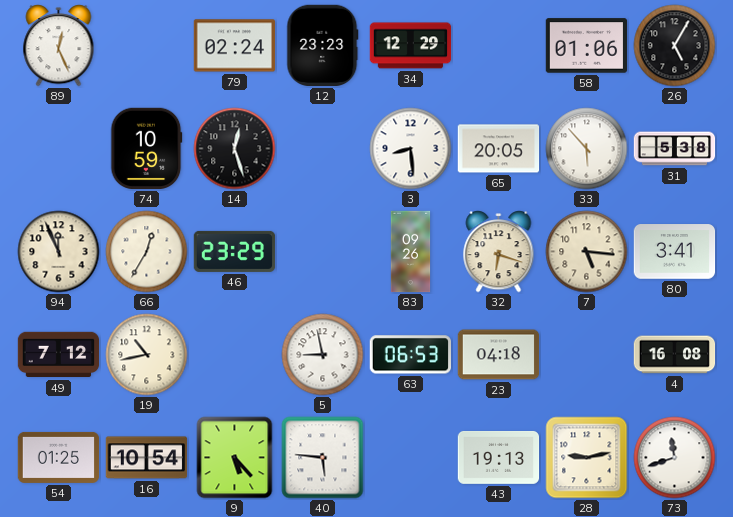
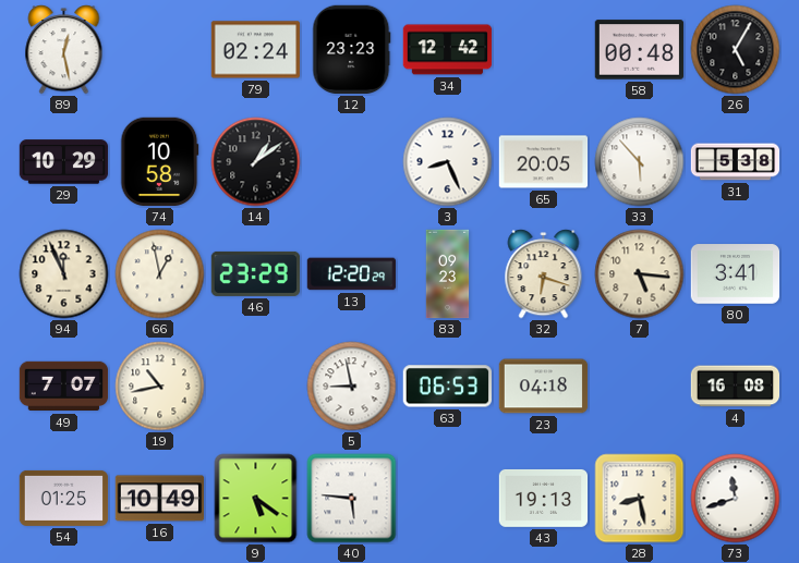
89: 12:26 -> 12:28 (64, 50)
34: 12:29 -> 12:42 (448, 50)
58: 01:06 -> 00:48 (640, 50)
29: none -> 10:29 (64, 162)
74: 10:59 -> 10:58 (159, 162)
14: 12:27 -> 1:09 (256, 162)
3: 8:29 -> 8:26 (448, 162)
66: 12:35 -> 12:58 (160, 274)
13: none -> 12:20 (352, 274)
83: 09:26 -> 09:23 (448, 274)
49: 7:12 -> 7:07 (64, 387)
16: 10:54 -> 10:49 (160, 499)
9: 5:23 -> 5:21 (256, 499)
28: 9:13 -> 8:28 (640, 499)
